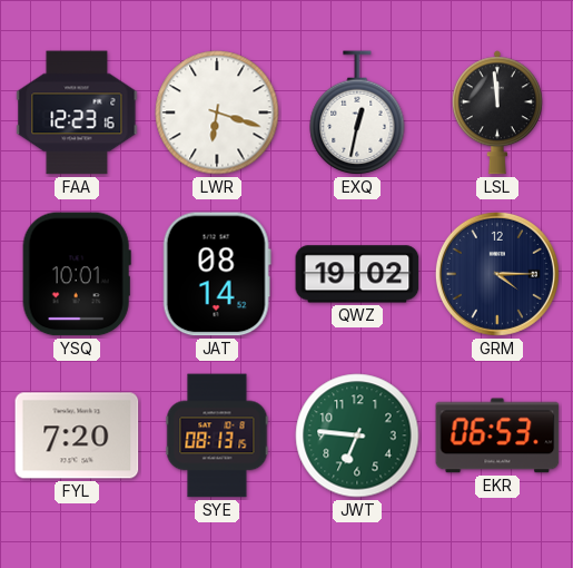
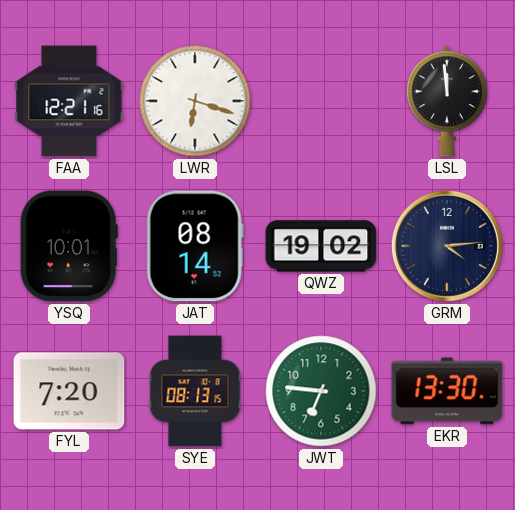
FAA: 12:23 -> 12:21 (69, 101)
EXQ: 12:32 -> none (357, 114)
GRM: 4:15 -> 4:14 (447, 246)
EKR: 06:53 -> 13:30 (447, 391)
